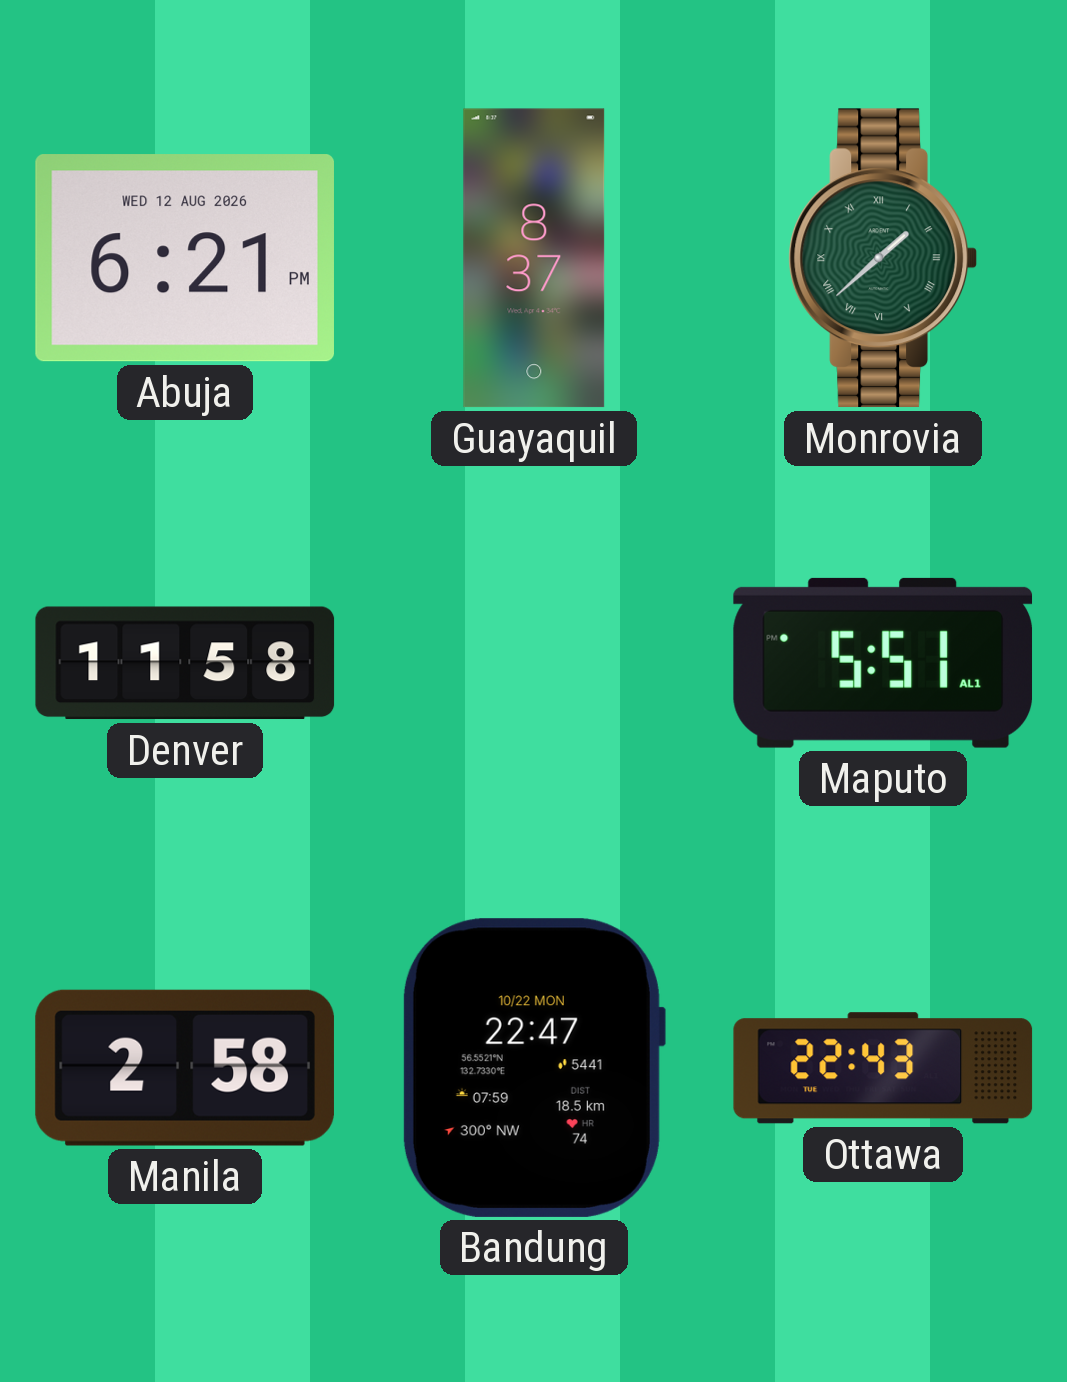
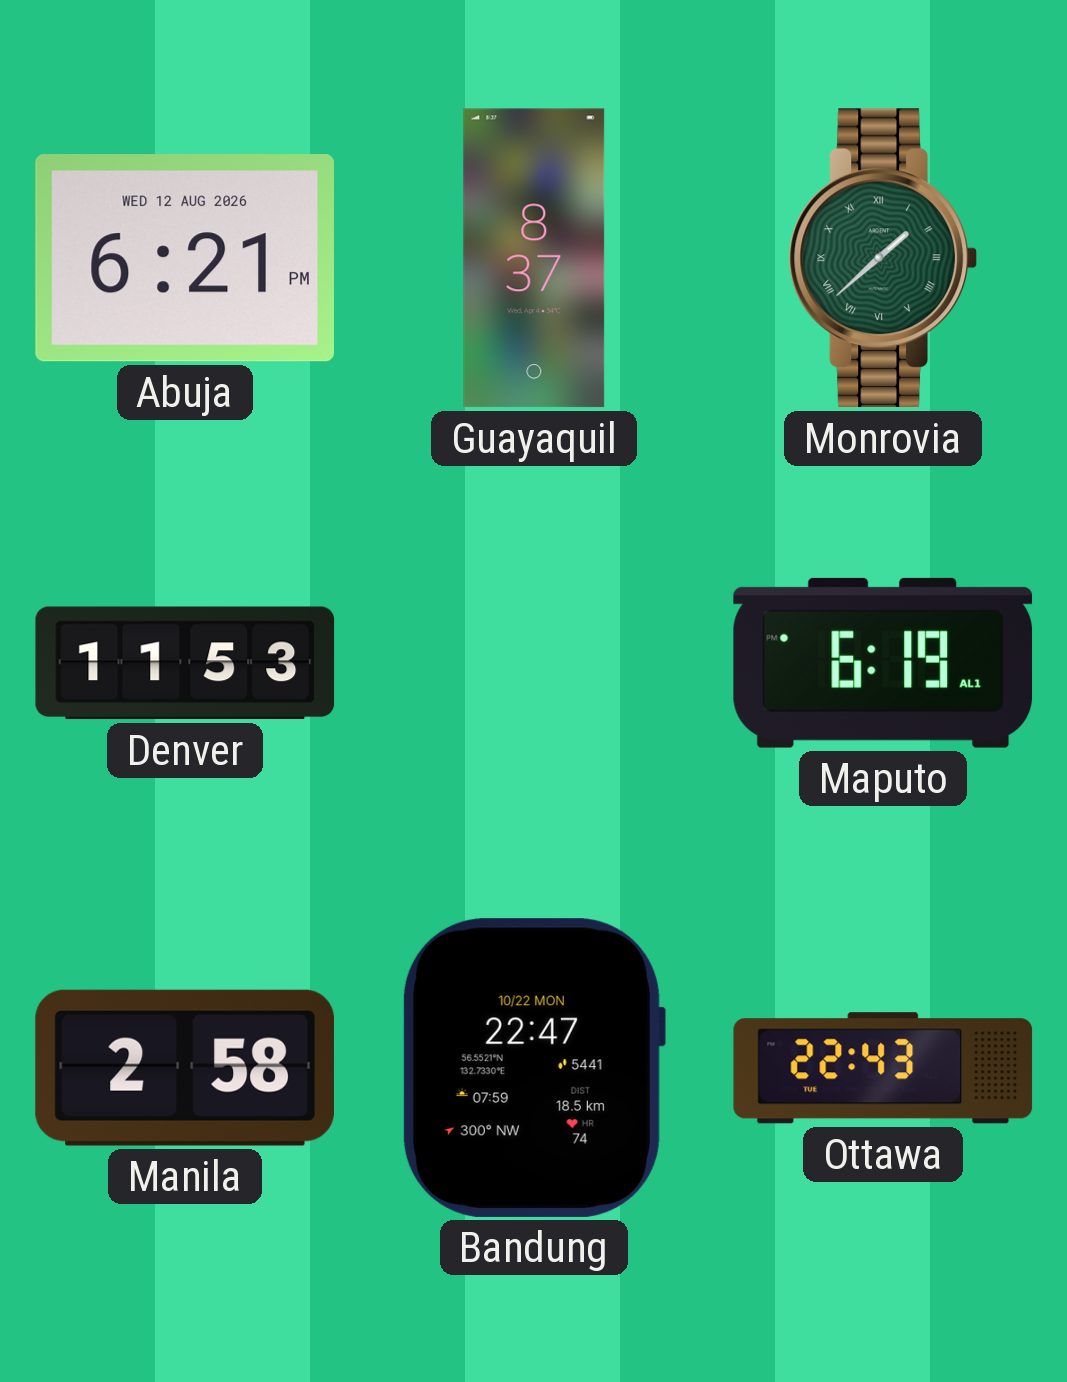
Denver: 11:58 -> 11:53 (185, 663)
Maputo: 5:51 -> 6:19 (883, 663)
